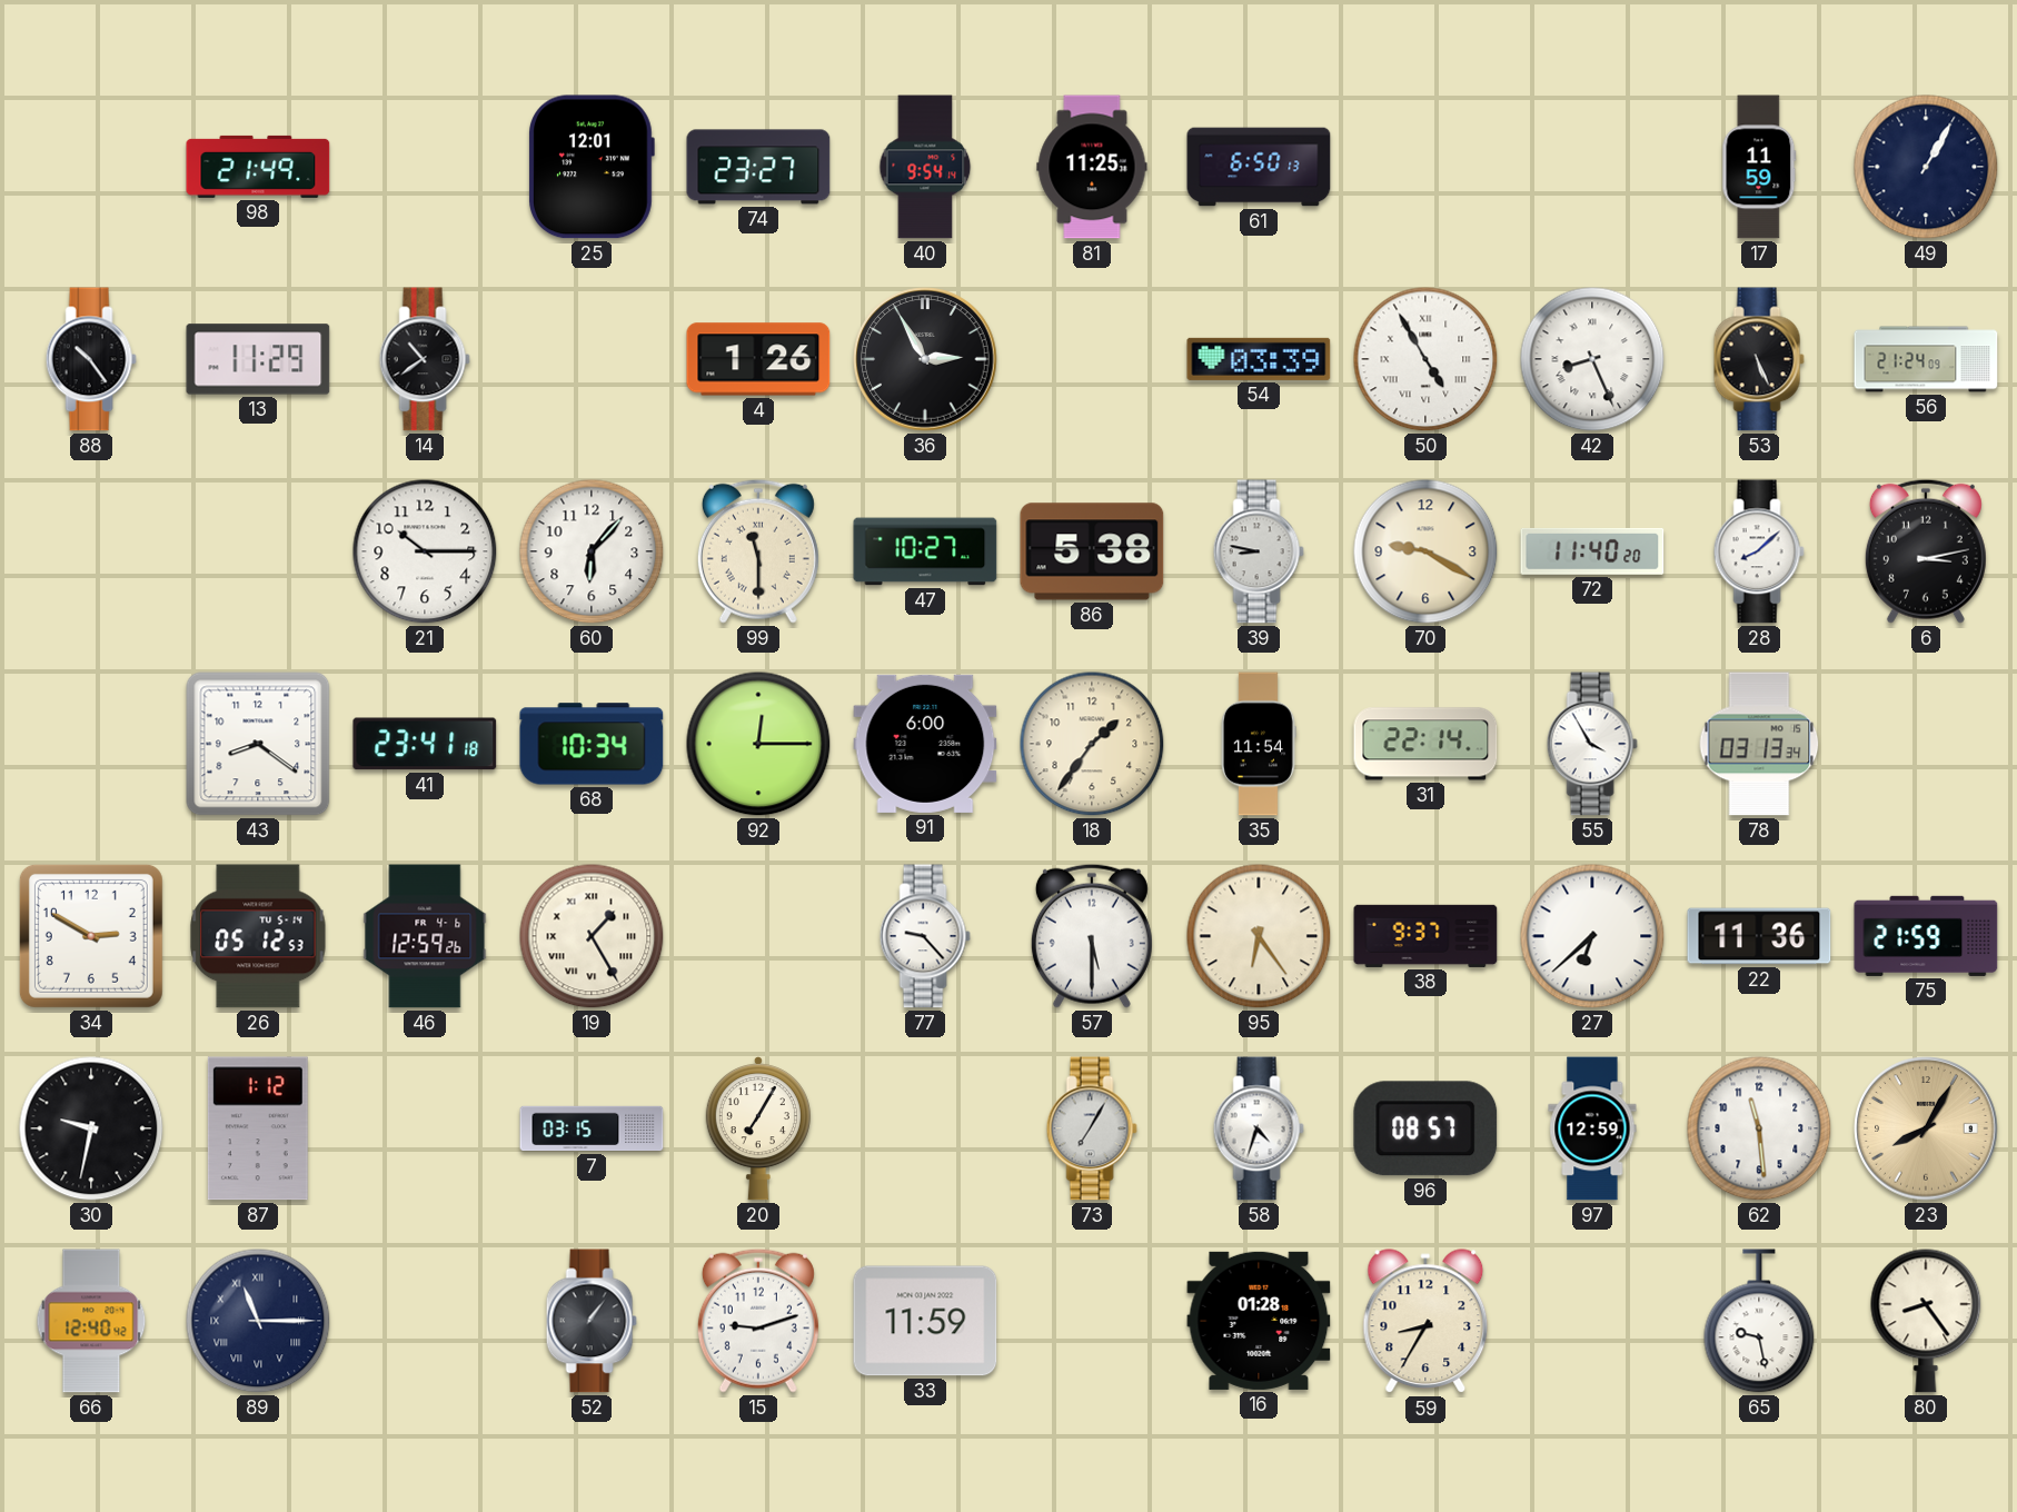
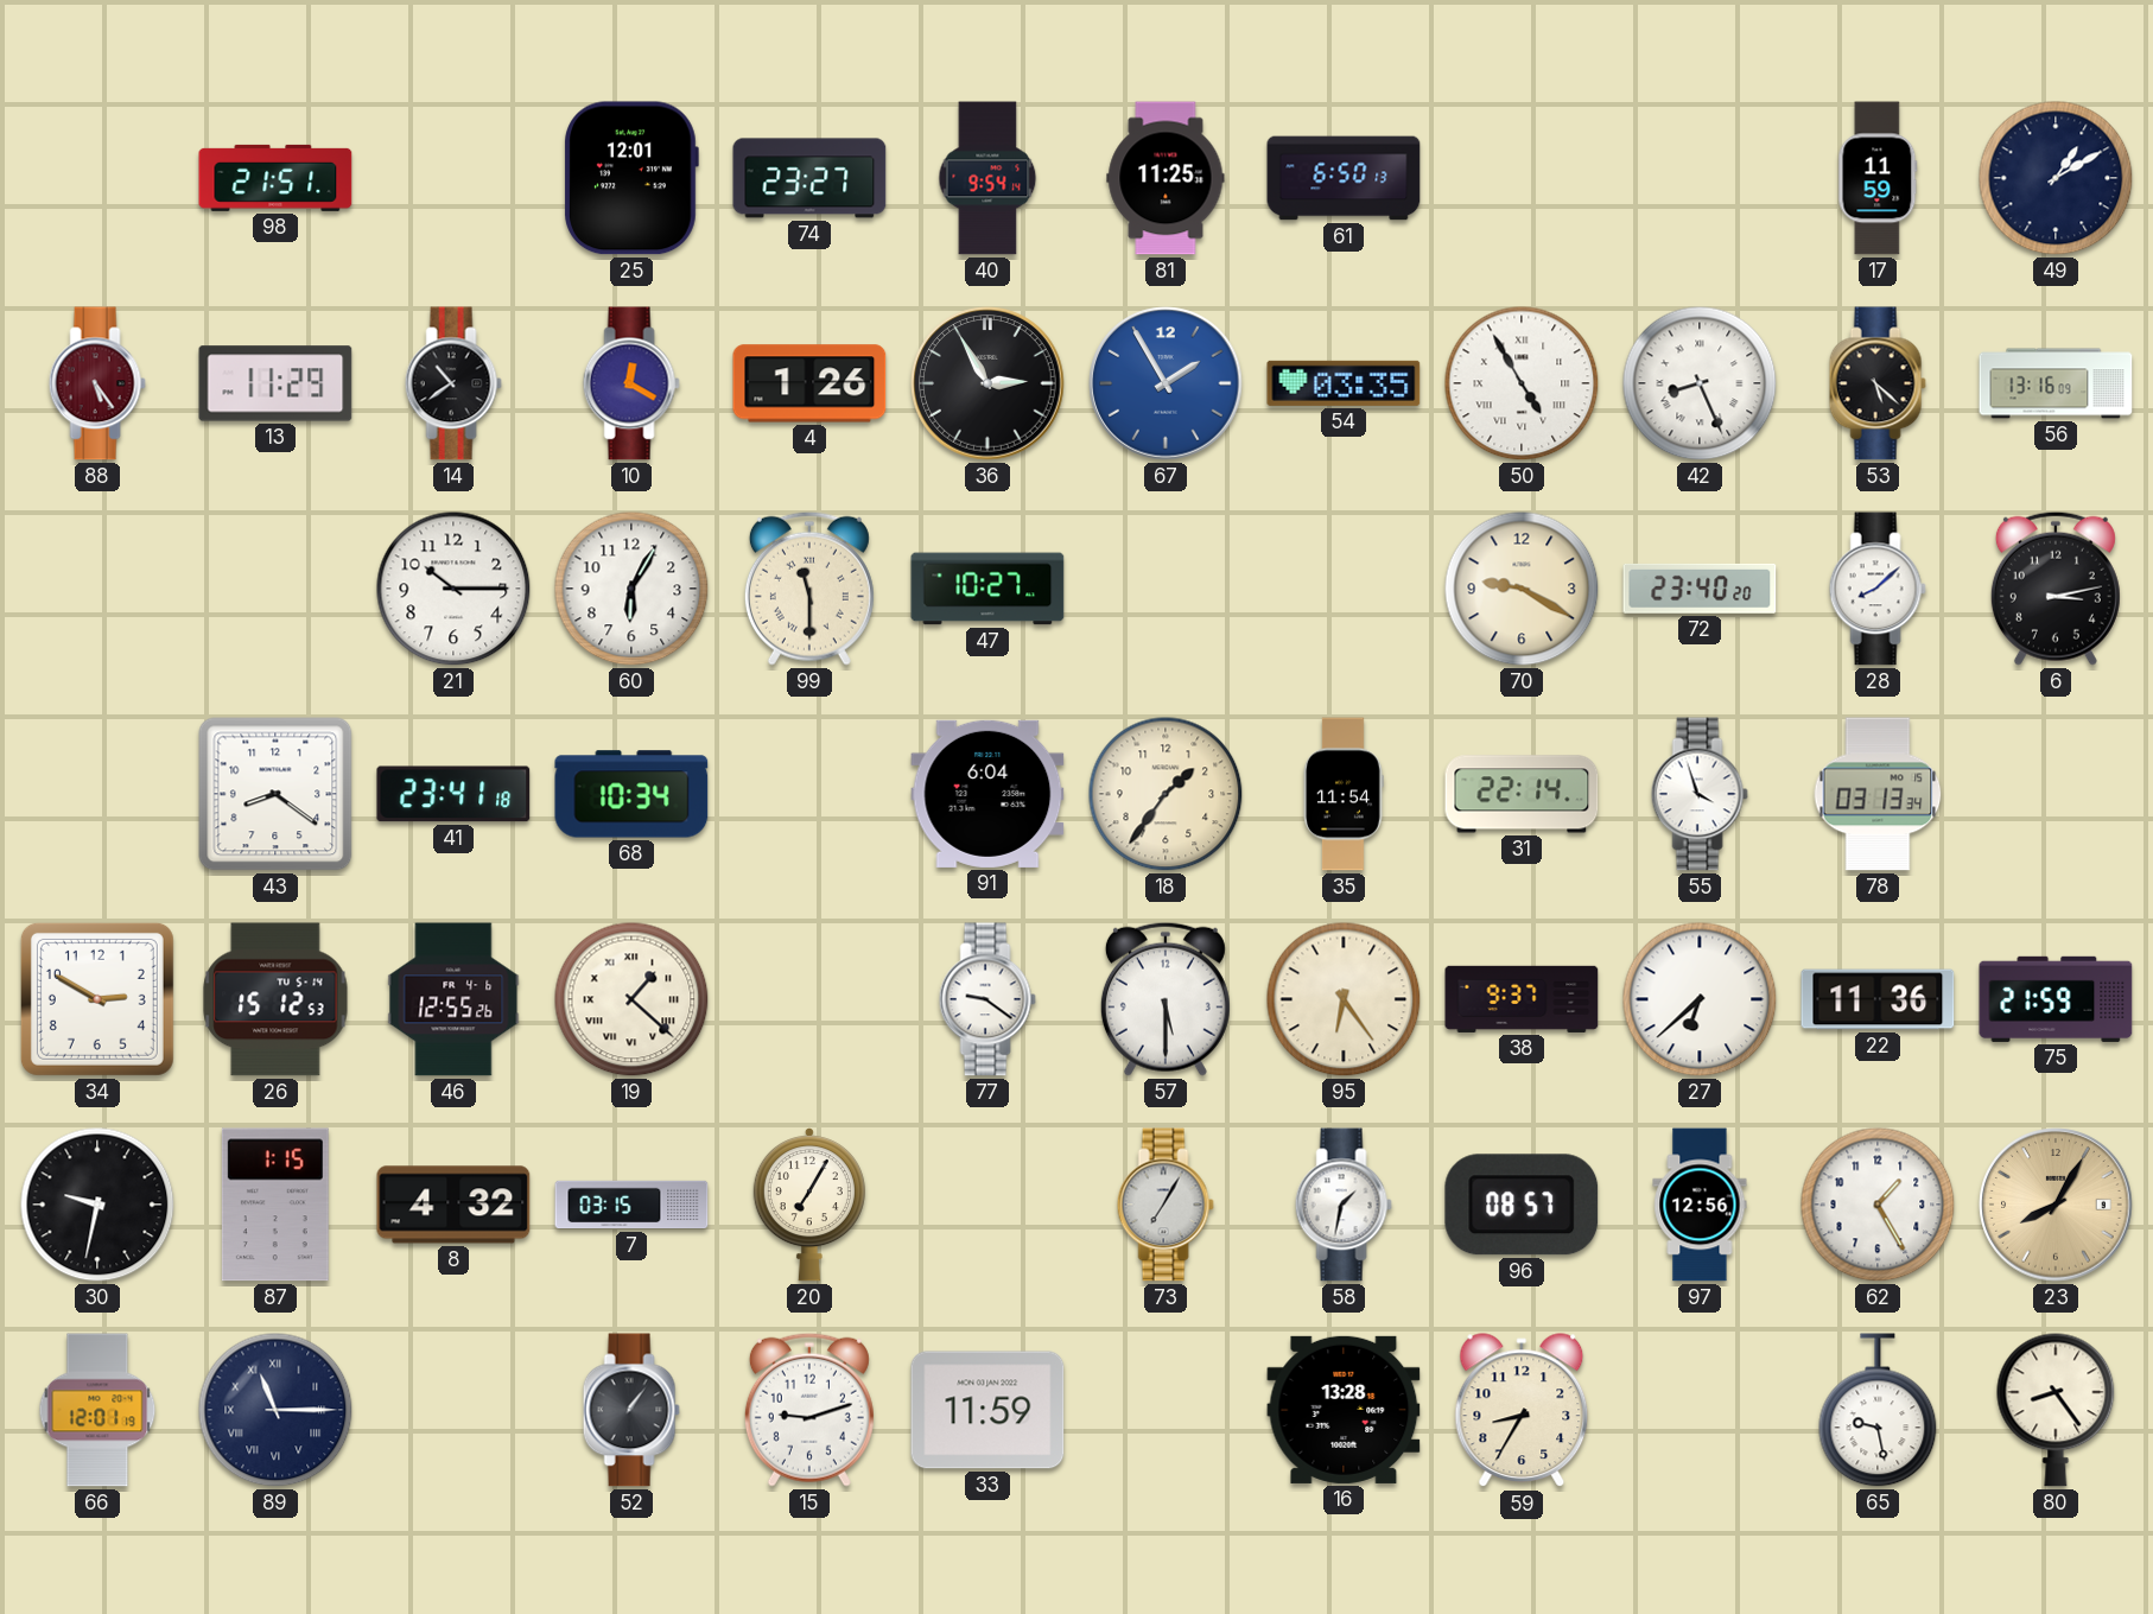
98: 21:49 -> 21:51 (275, 178)
49: 1:05 -> 1:10 (2056, 178)
88: 10:24 -> 5:24 (97, 383)
88 dial: black -> burgundy (97, 383)
10: none -> 12:20 (631, 383)
67: none -> 1:55 (1166, 383)
54: 03:39 -> 03:35 (1344, 383)
53: 5:26 -> 5:22 (1878, 383)
56: 21:24 -> 13:16 (2056, 383)
60: 6:07 -> 6:05 (631, 589)
86: 5:38 -> none (1092, 551)
39: 8:47 -> none (1259, 551)
72: 11:40 -> 23:40 (1700, 589)
92: 12:15 -> none (758, 744)
91: 6:00 -> 6:04 (987, 794)
55: 3:55 -> 3:57 (1700, 794)
26: 05:12 -> 15:12 (275, 999)
46: 12:59 -> 12:55 (453, 999)
19: 1:25 -> 1:22 (631, 999)
77: 9:23 -> 9:21 (987, 999)
87: 1:12 -> 1:15 (275, 1205)
8: none -> 4:32 (453, 1205)
58: 4:33 -> 1:32 (1344, 1205)
97: 12:59 -> 12:56 (1700, 1205)
62: 11:29 -> 1:25 (1878, 1205)
66: 12:40 -> 12:01 (97, 1410)
16: 01:28 -> 13:28 (1344, 1410)
